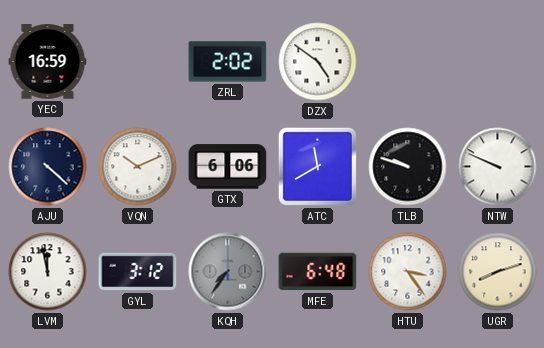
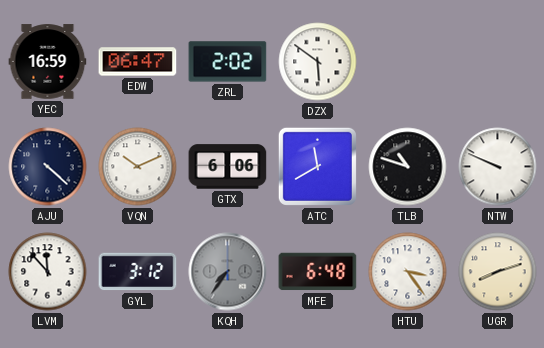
EDW: none -> 06:47 (138, 62)
DZX: 4:51 -> 5:51 (318, 62)
TLB: 9:48 -> 10:48 (408, 167)
LVM: 11:58 -> 11:53 (48, 272)
